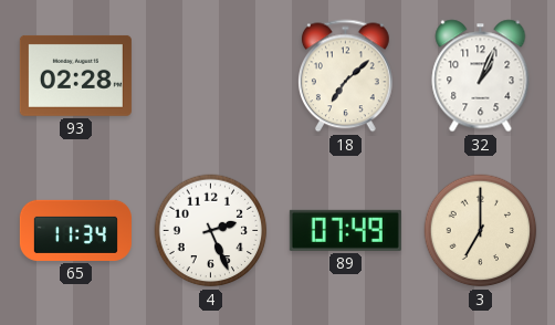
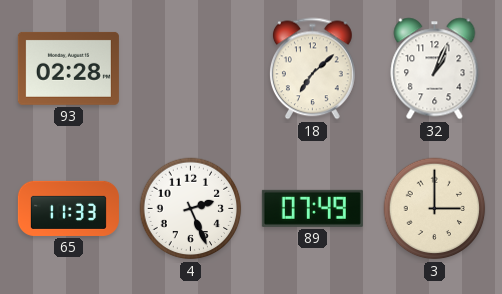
65: 11:34 -> 11:33 (68, 208)
3: 7:00 -> 3:00 (435, 209)
